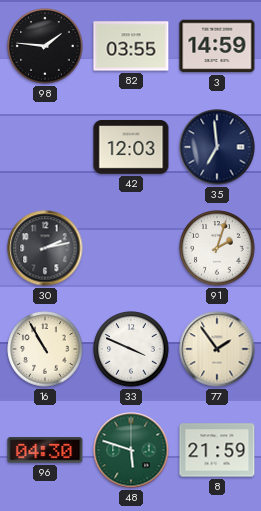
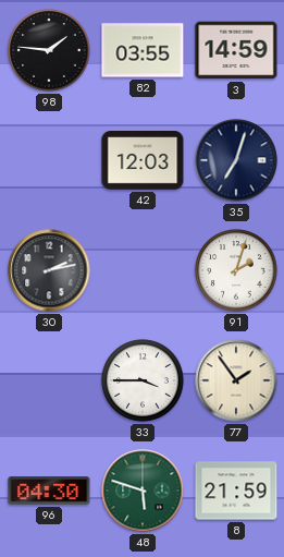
35: 6:59 -> 7:03 (236, 160)
16: 10:55 -> none (45, 349)
33: 3:49 -> 3:45 (143, 380)
